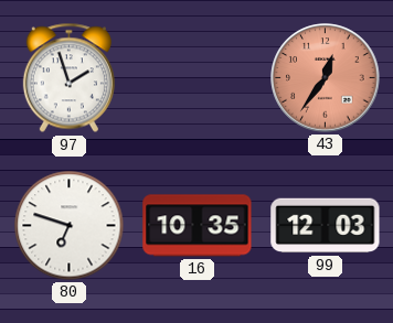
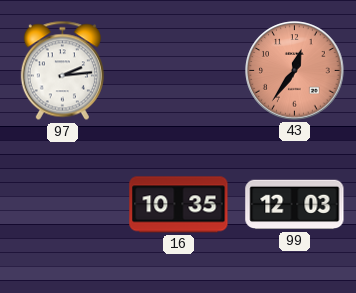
97: 1:57 -> 2:14 (62, 71)
80: 6:48 -> none (70, 226)
